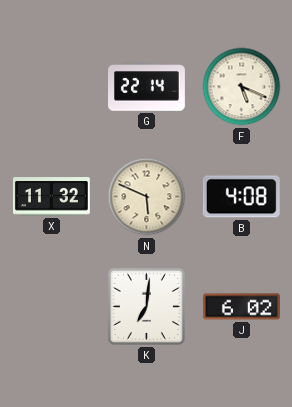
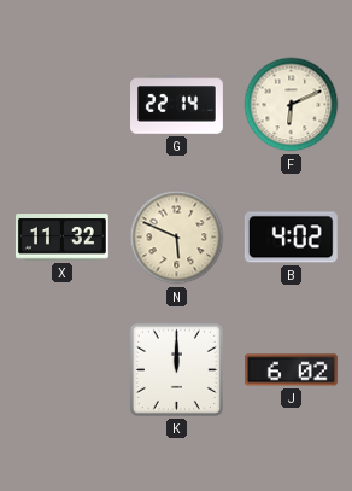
F: 5:19 -> 6:11 (292, 105)
B: 4:08 -> 4:02 (291, 238)
K: 7:01 -> 12:00 (176, 369)
